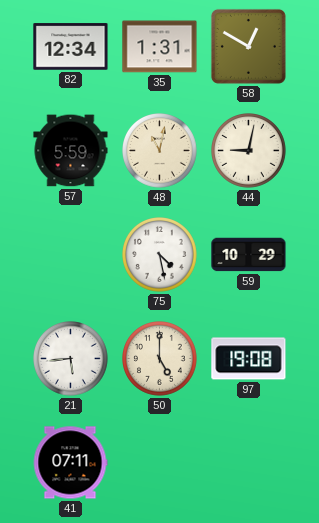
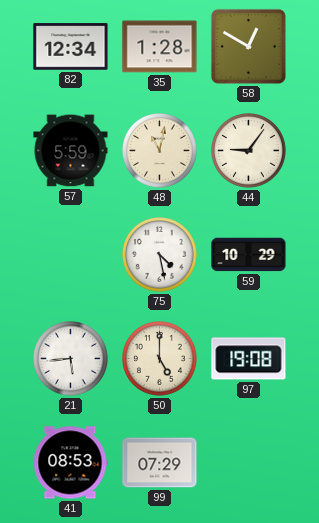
35: 1:31 -> 1:28 (160, 47)
44: 9:02 -> 9:06 (249, 151)
41: 07:11 -> 08:53 (70, 463)
99: none -> 07:29 (160, 463)
